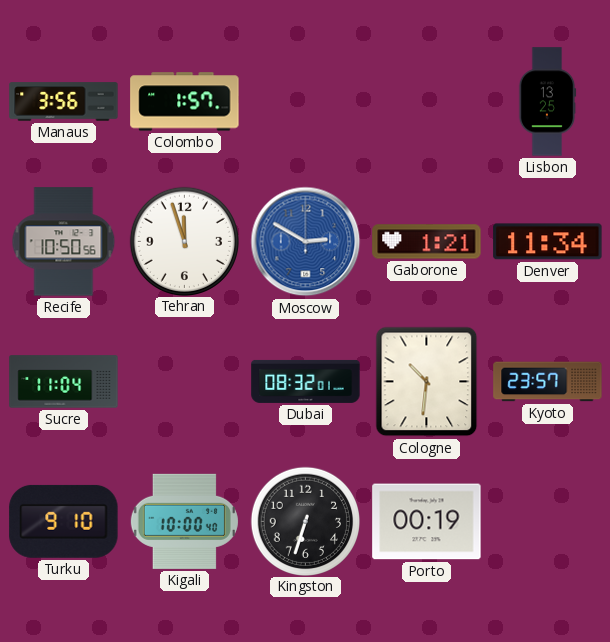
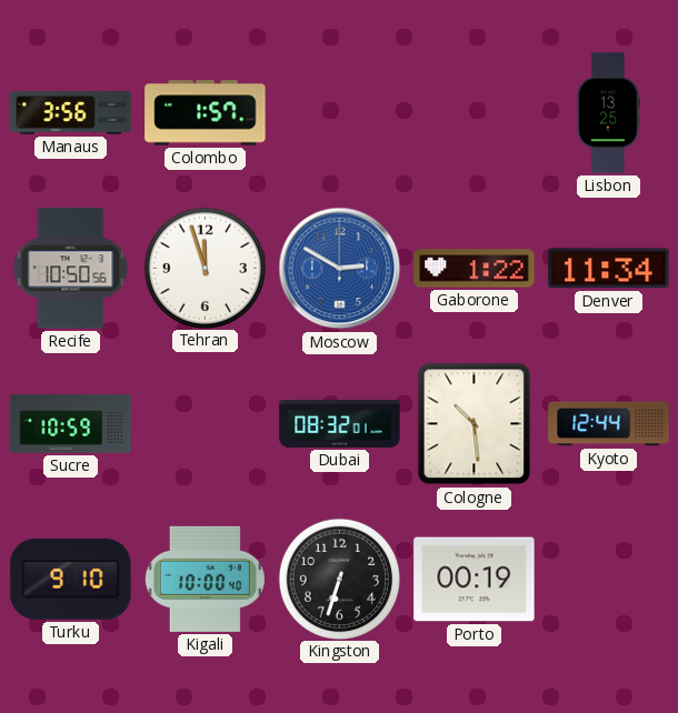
Gaborone: 1:21 -> 1:22 (475, 269)
Sucre: 11:04 -> 10:59 (71, 424)
Cologne: 10:31 -> 10:29 (475, 424)
Kyoto: 23:57 -> 12:44 (609, 424)
